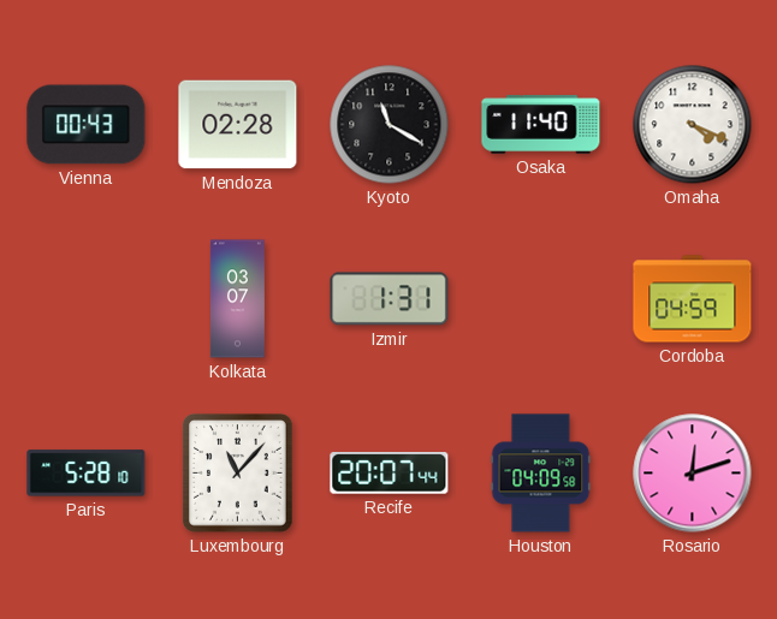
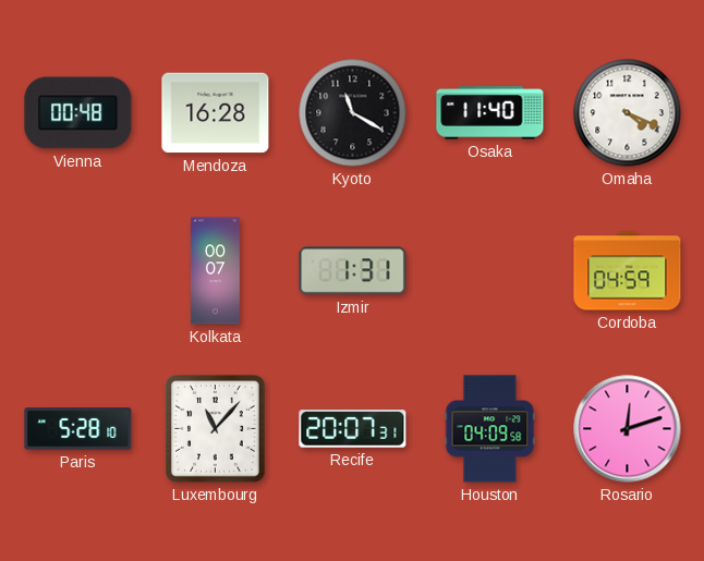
Vienna: 00:43 -> 00:48 (78, 113)
Mendoza: 02:28 -> 16:28 (216, 113)
Kolkata: 03:07 -> 00:07 (215, 271)
Recife: 20:07:44 -> 20:07:31 (353, 429)
